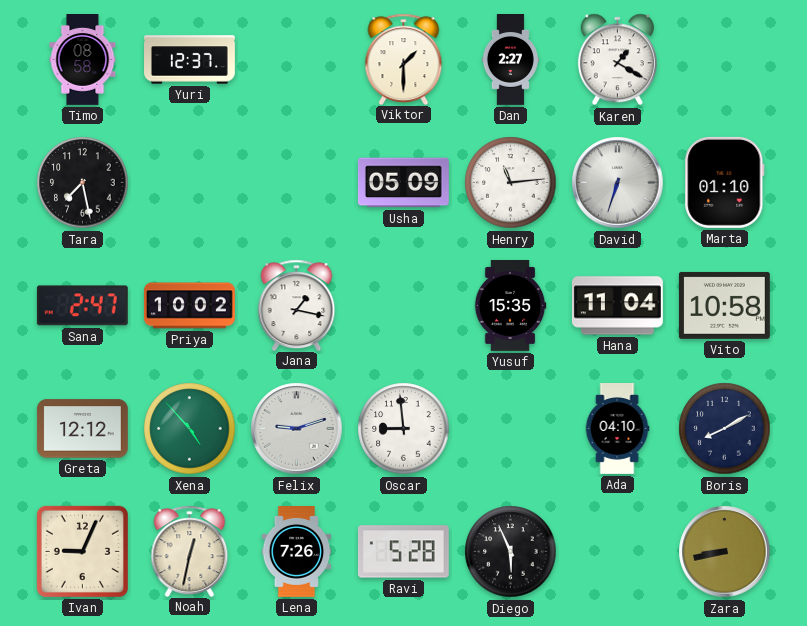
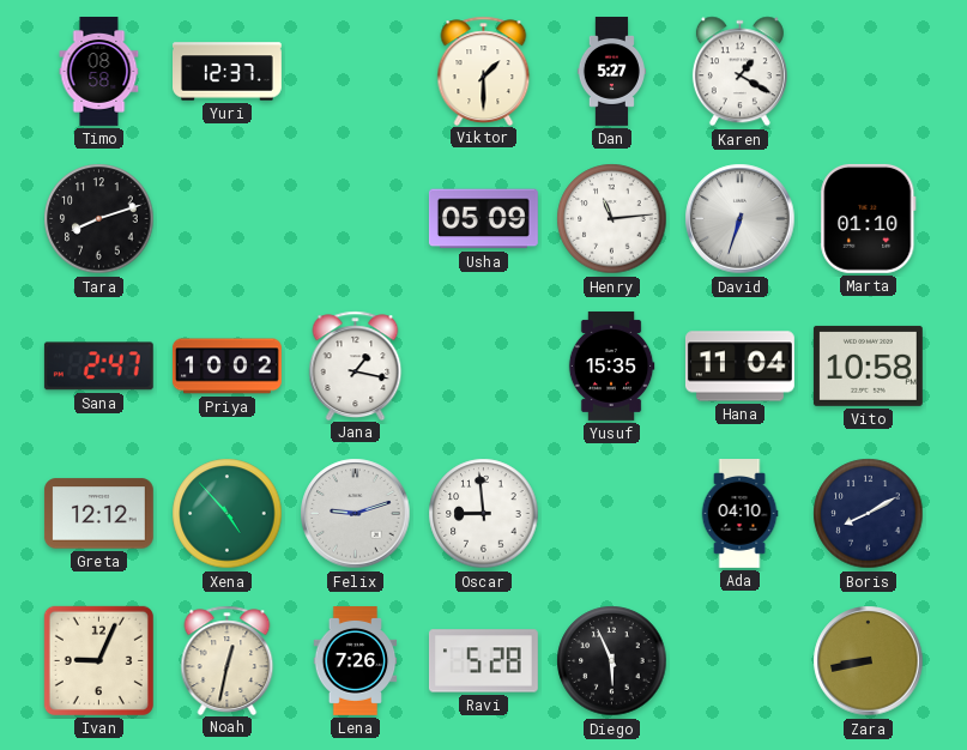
Dan: 2:27 -> 5:27 (611, 72)
Tara: 7:28 -> 8:12 (99, 219)
